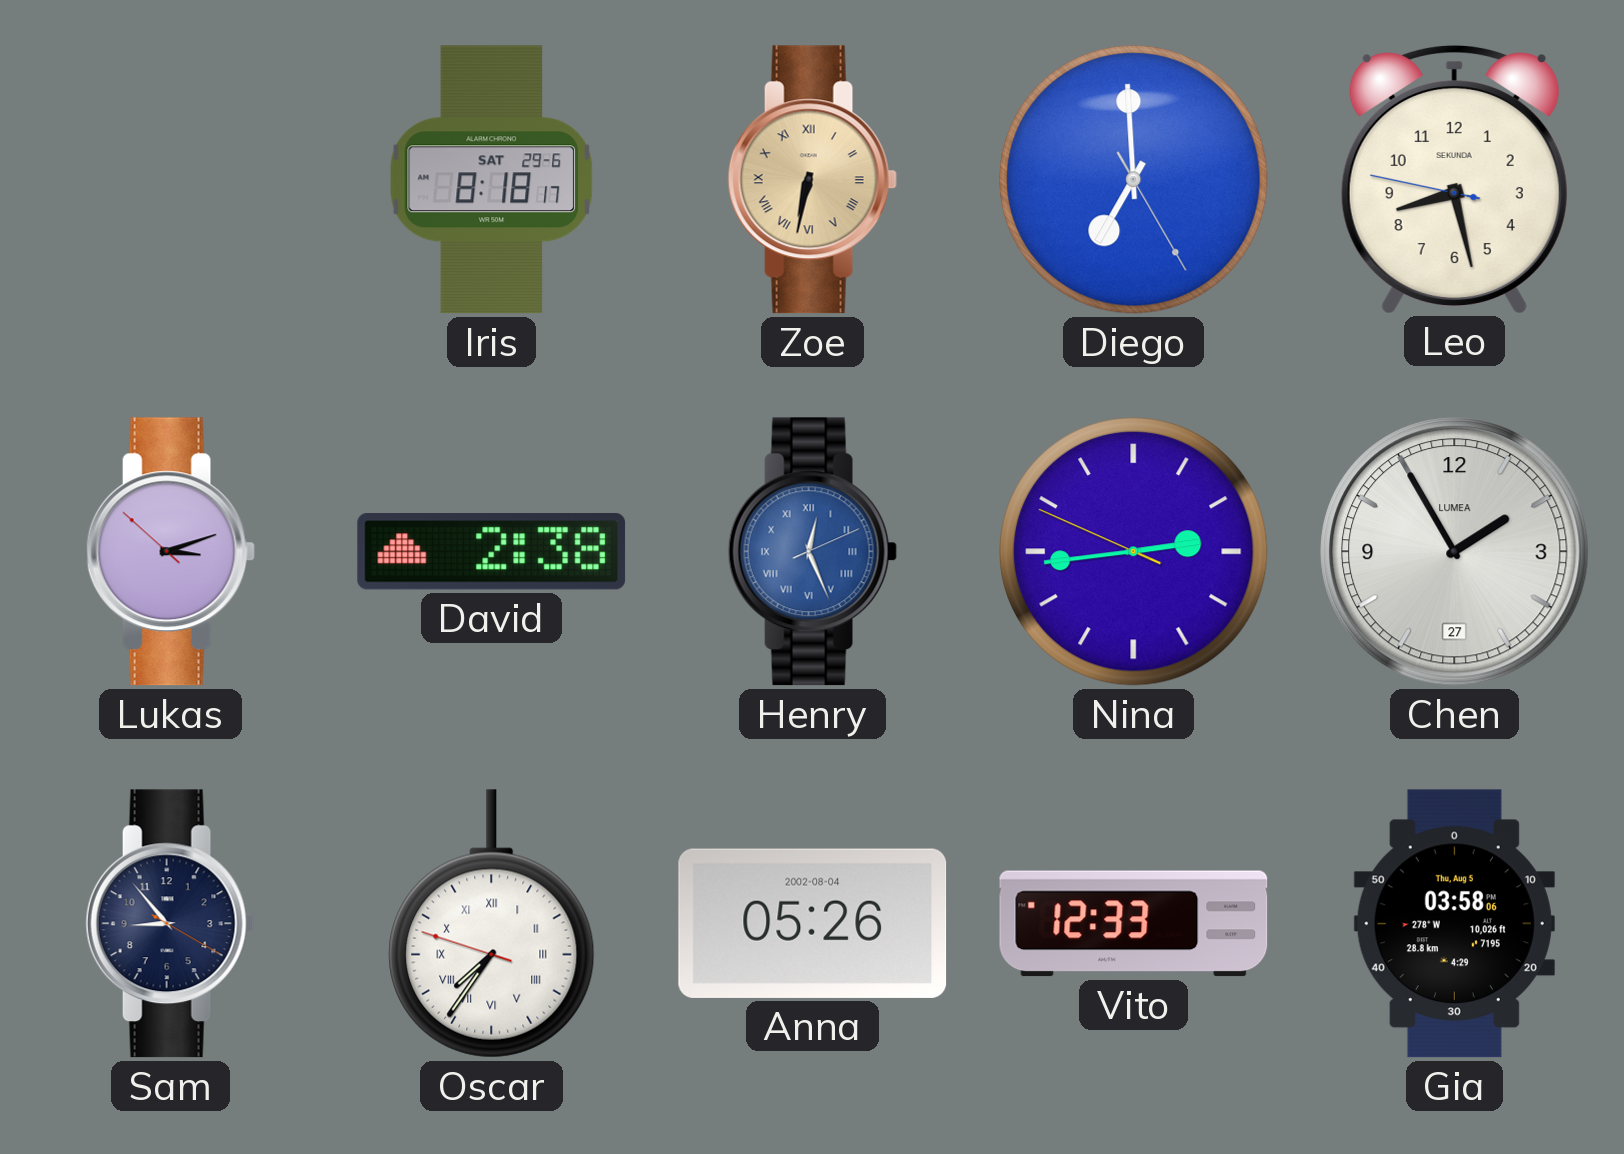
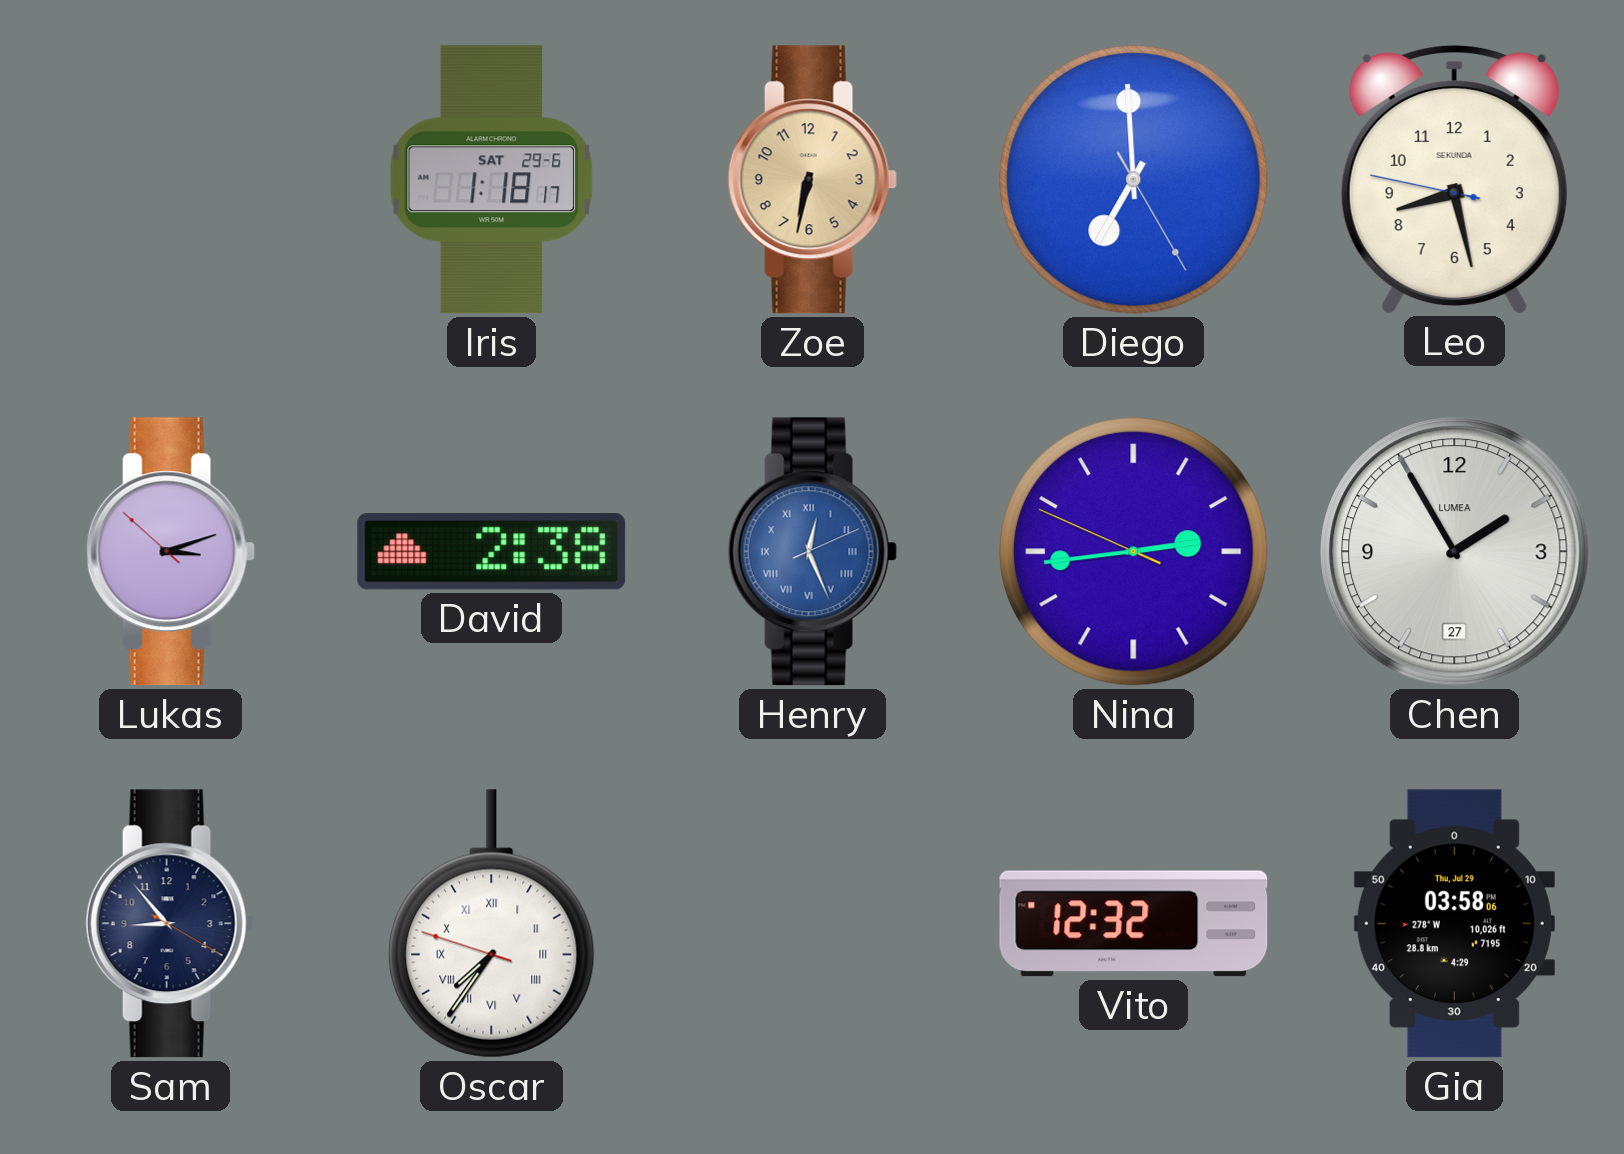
Iris: 8:18 -> 1:18 (491, 180)
Zoe numerals: Roman -> Arabic (812, 180)
Anna: 05:26 -> none (813, 923)
Vito: 12:33 -> 12:32 (1134, 924)
Gia date: Thu, Aug 5 -> Thu, Jul 29 (1454, 924)
